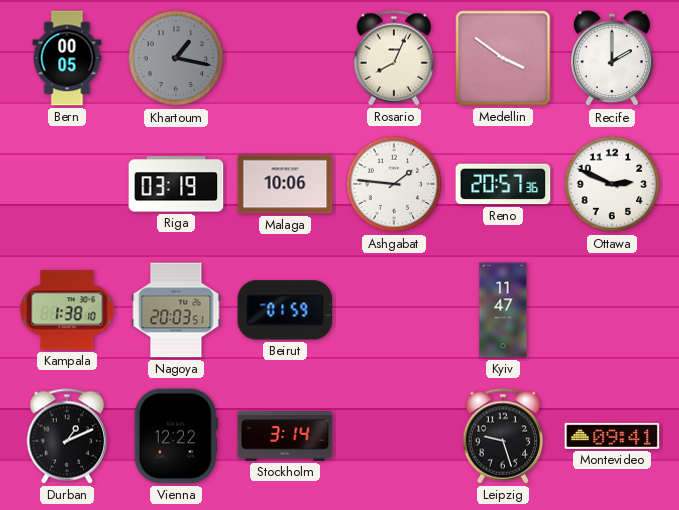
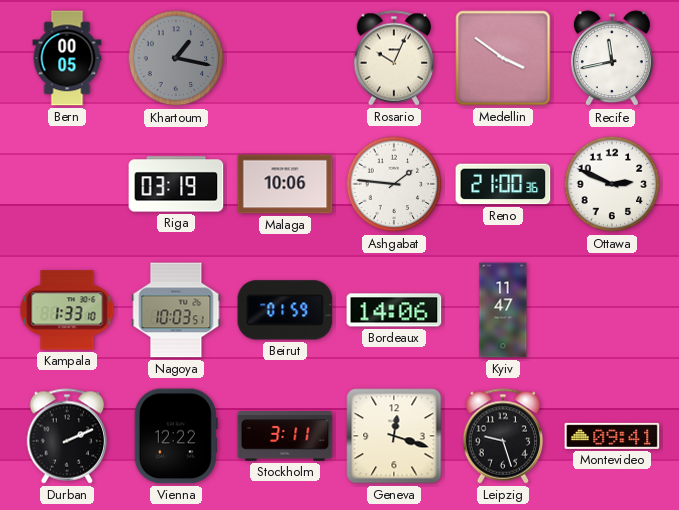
Rosario: 8:04 -> 10:04 (394, 58)
Recife: 2:00 -> 11:43 (612, 59)
Reno: 20:57 -> 21:00 (503, 184)
Kampala: 1:38 -> 1:33 (67, 310)
Nagoya: 20:03 -> 10:03 (176, 310)
Bordeaux: none -> 14:06 (394, 310)
Durban: 1:11 -> 2:11 (67, 436)
Stockholm: 3:14 -> 3:11 (285, 436)
Geneva: none -> 12:18 (394, 436)
